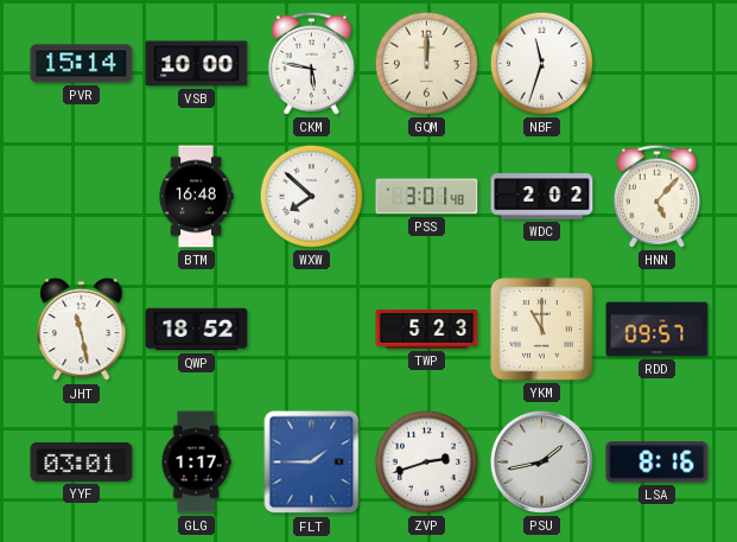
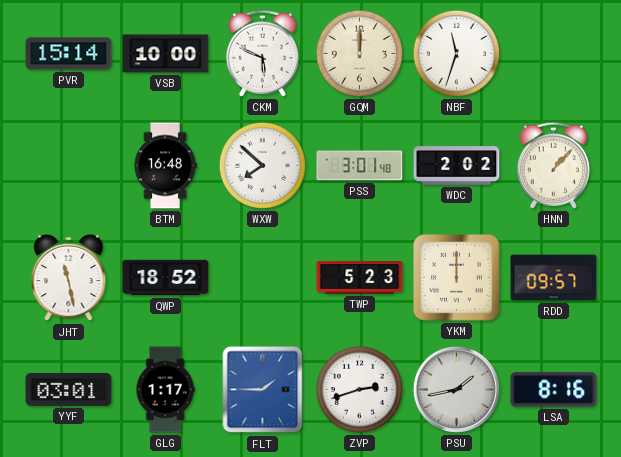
CKM: 5:47 -> 5:49 (262, 53)
HNN: 5:07 -> 1:07 (553, 165)
YKM: 11:00 -> 12:00 (457, 278)
